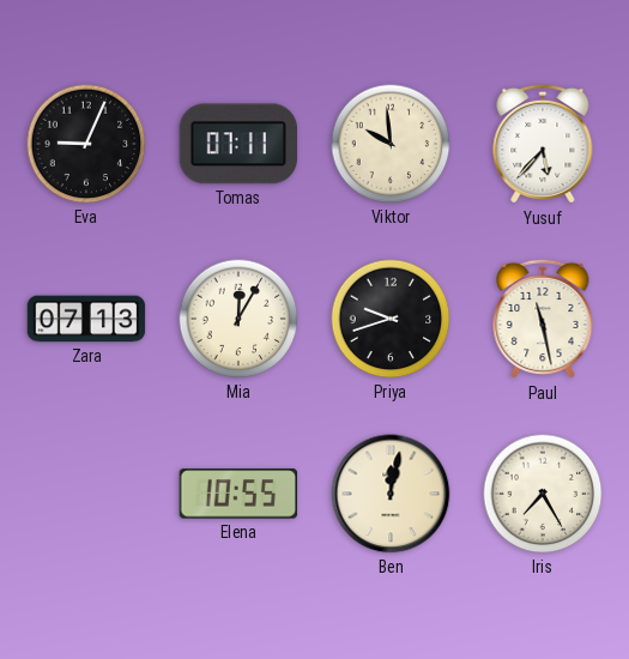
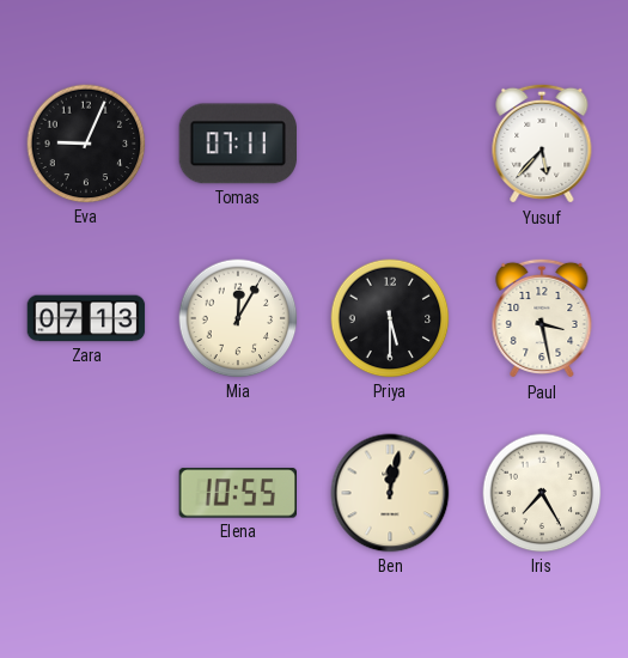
Viktor: 9:59 -> none (391, 144)
Priya: 9:42 -> 5:30 (390, 318)
Paul: 11:28 -> 3:28 (542, 318)
